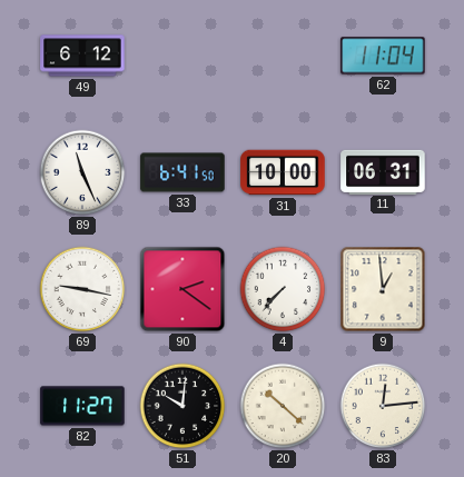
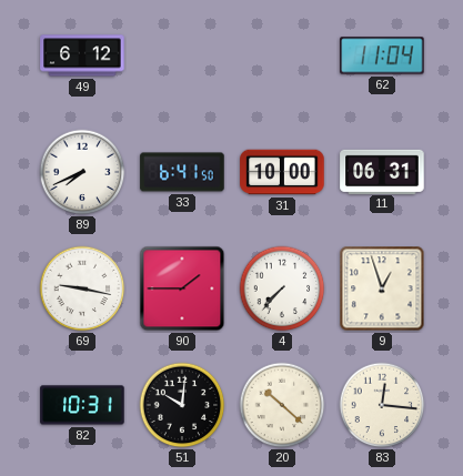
89: 11:26 -> 7:41 (82, 172)
90: 2:21 -> 1:45 (182, 288)
9: 12:59 -> 12:57 (382, 288)
82: 11:27 -> 10:31 (82, 405)
83: 12:14 -> 12:16 (382, 405)
